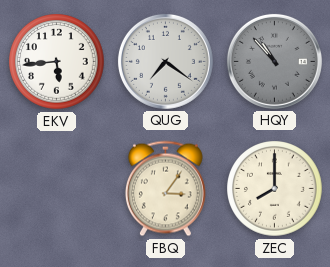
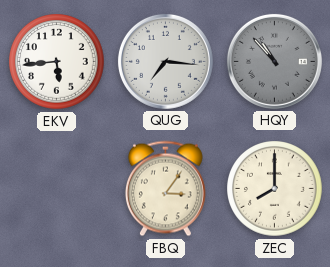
QUG: 7:21 -> 7:16 (165, 61)
